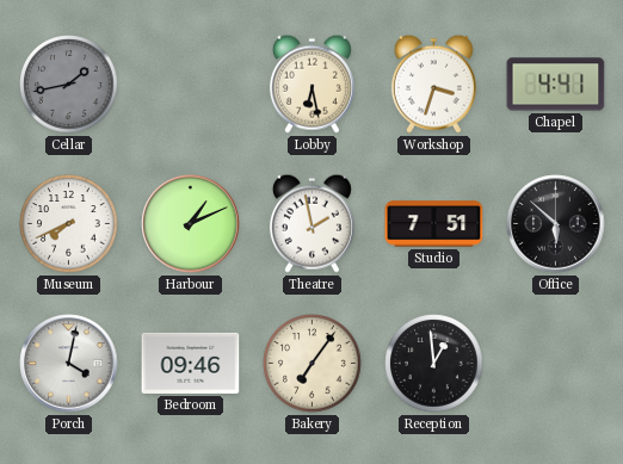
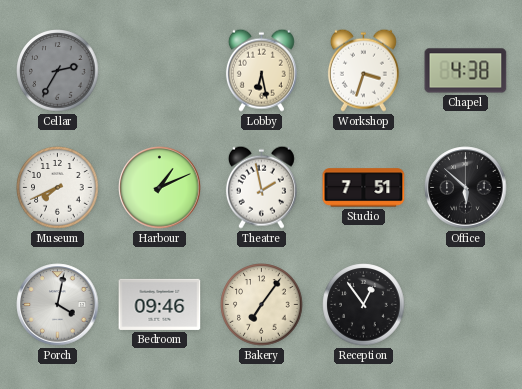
Cellar: 1:43 -> 2:35 (58, 71)
Chapel: 4:41 -> 4:38 (466, 71)
Reception: 12:59 -> 12:54 (364, 305)
